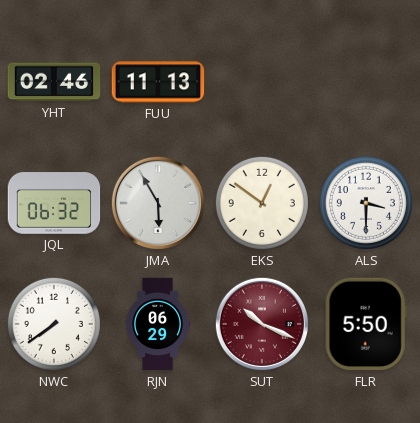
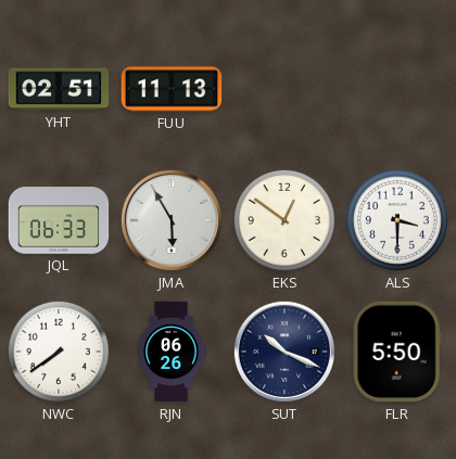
YHT: 02:46 -> 02:51 (59, 89)
JQL: 06:32 -> 06:33 (59, 220)
RJN: 06:29 -> 06:26 (172, 352)
SUT dial: burgundy -> navy (284, 352)
